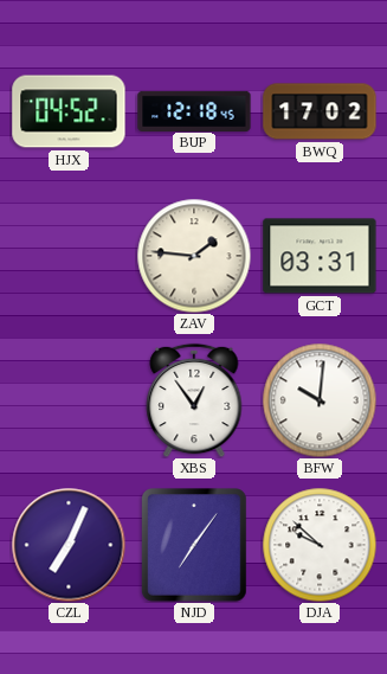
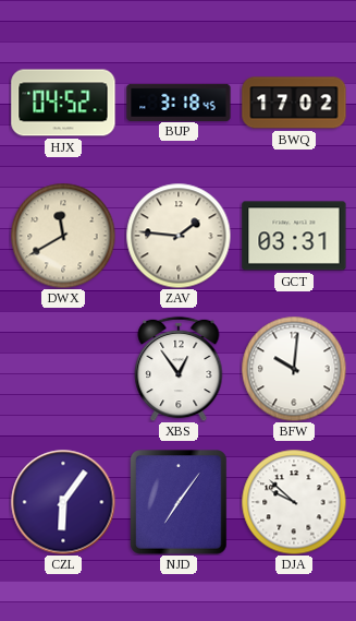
BUP: 12:18 -> 3:18 (179, 101)
DWX: none -> 11:40 (63, 236)
CZL: 7:04 -> 6:06 (63, 502)
